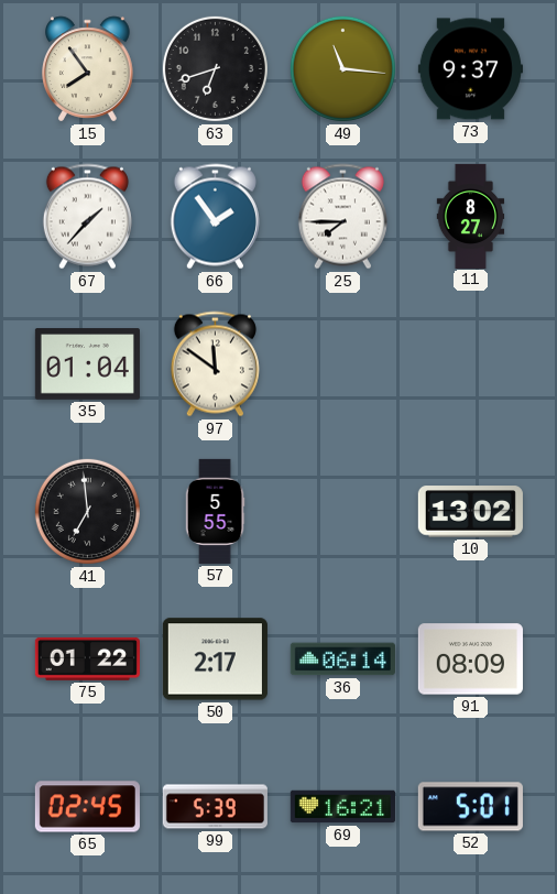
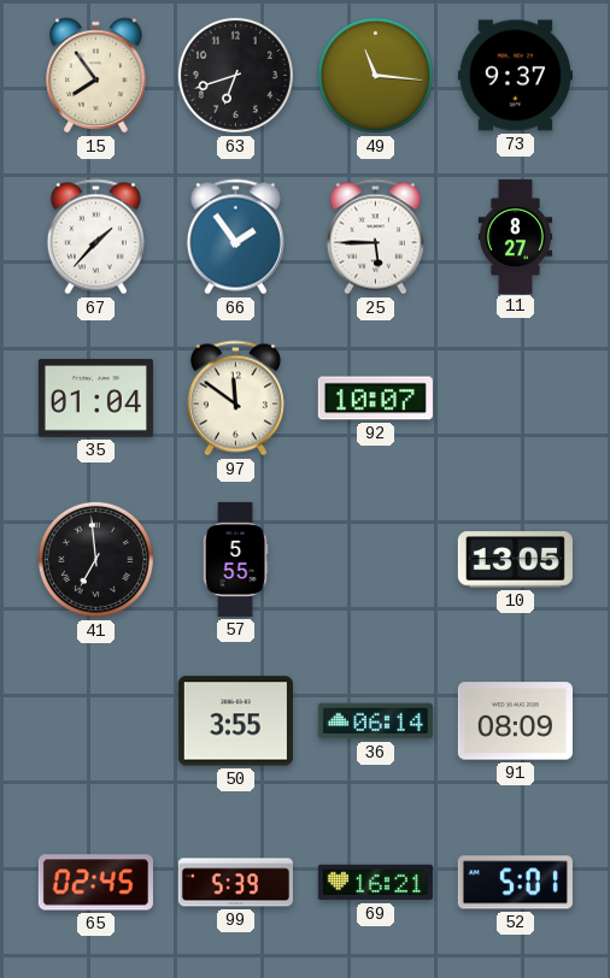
25: 7:45 -> 5:45 (375, 237)
92: none -> 10:07 (375, 399)
10: 13:02 -> 13:05 (515, 560)
75: 01:22 -> none (87, 658)
50: 2:17 -> 3:55 (235, 721)
